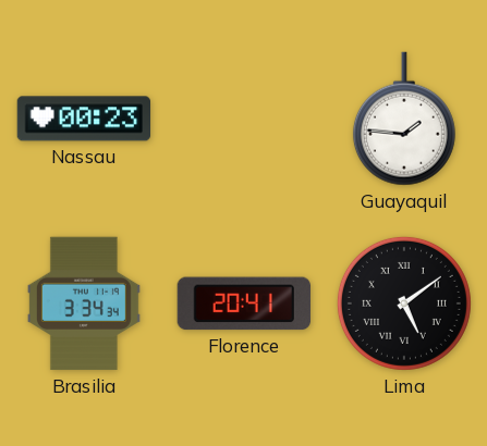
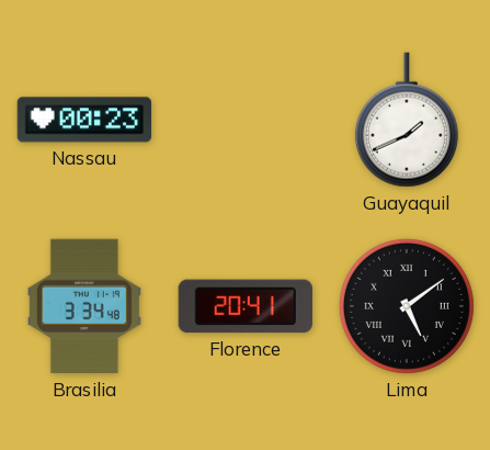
Guayaquil: 1:46 -> 1:41 (407, 120)
Brasilia: 3:34:34 -> 3:34:48 (84, 306)
